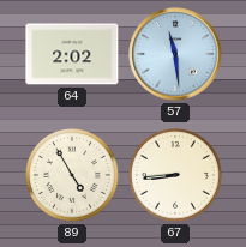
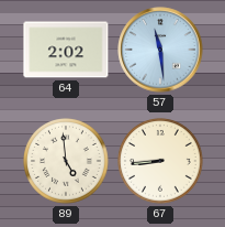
89: 4:55 -> 4:59 (67, 162)
